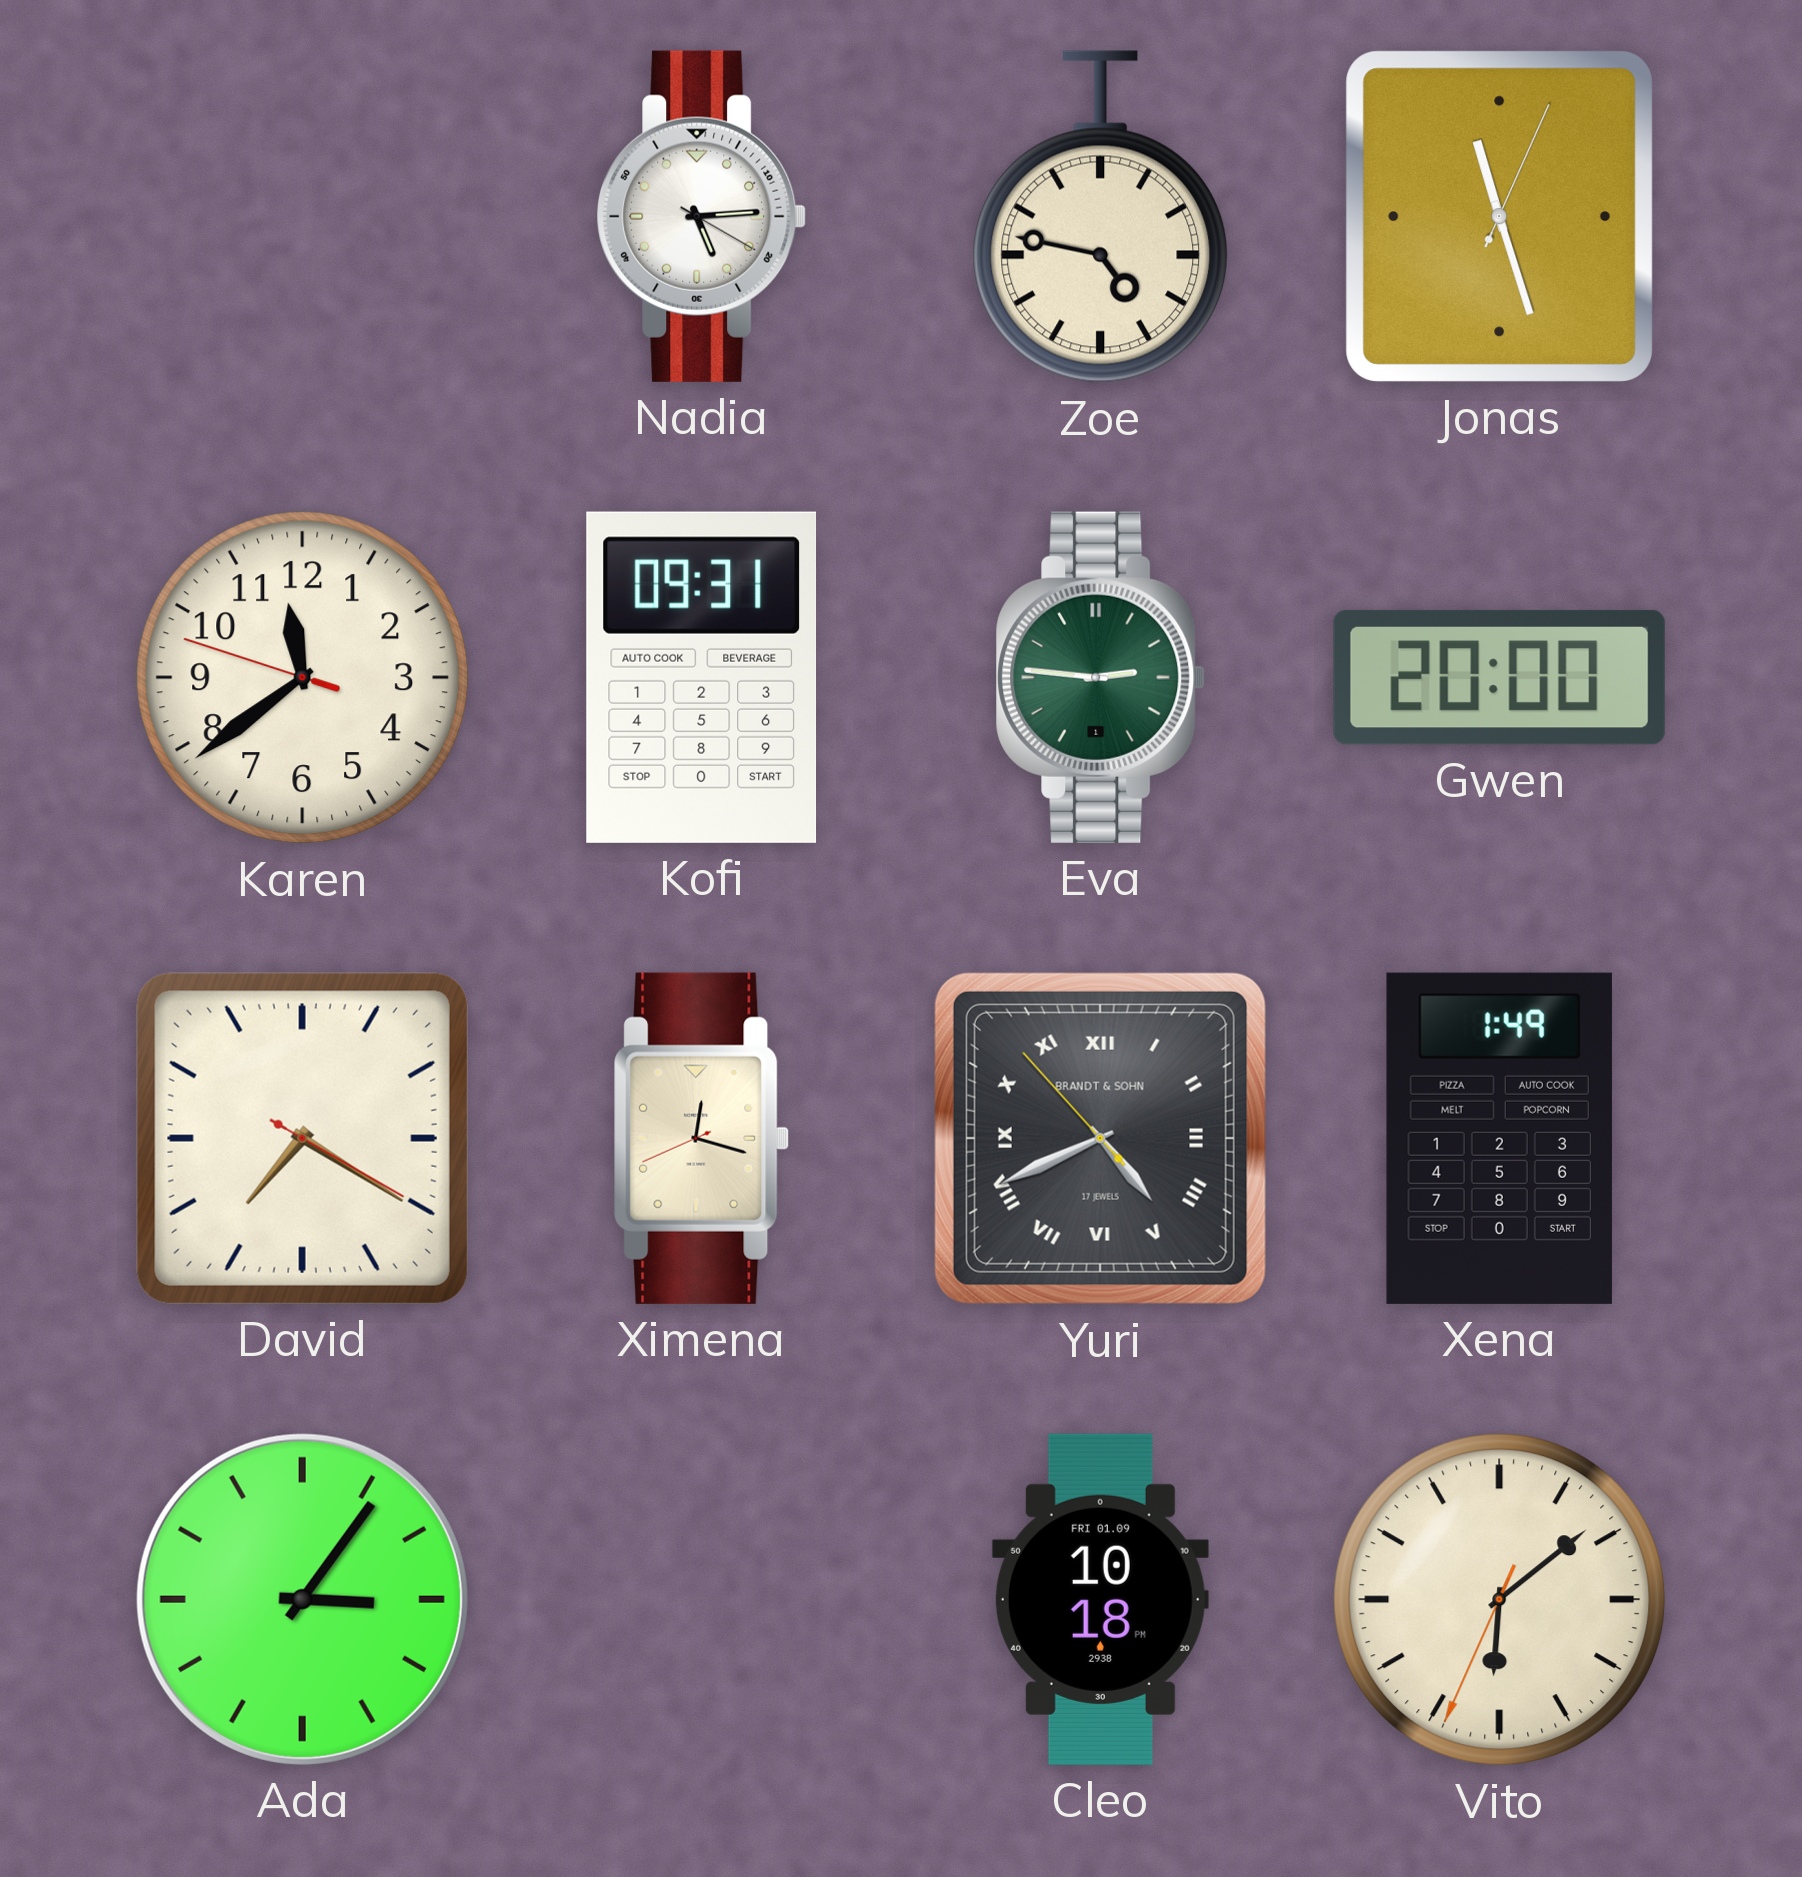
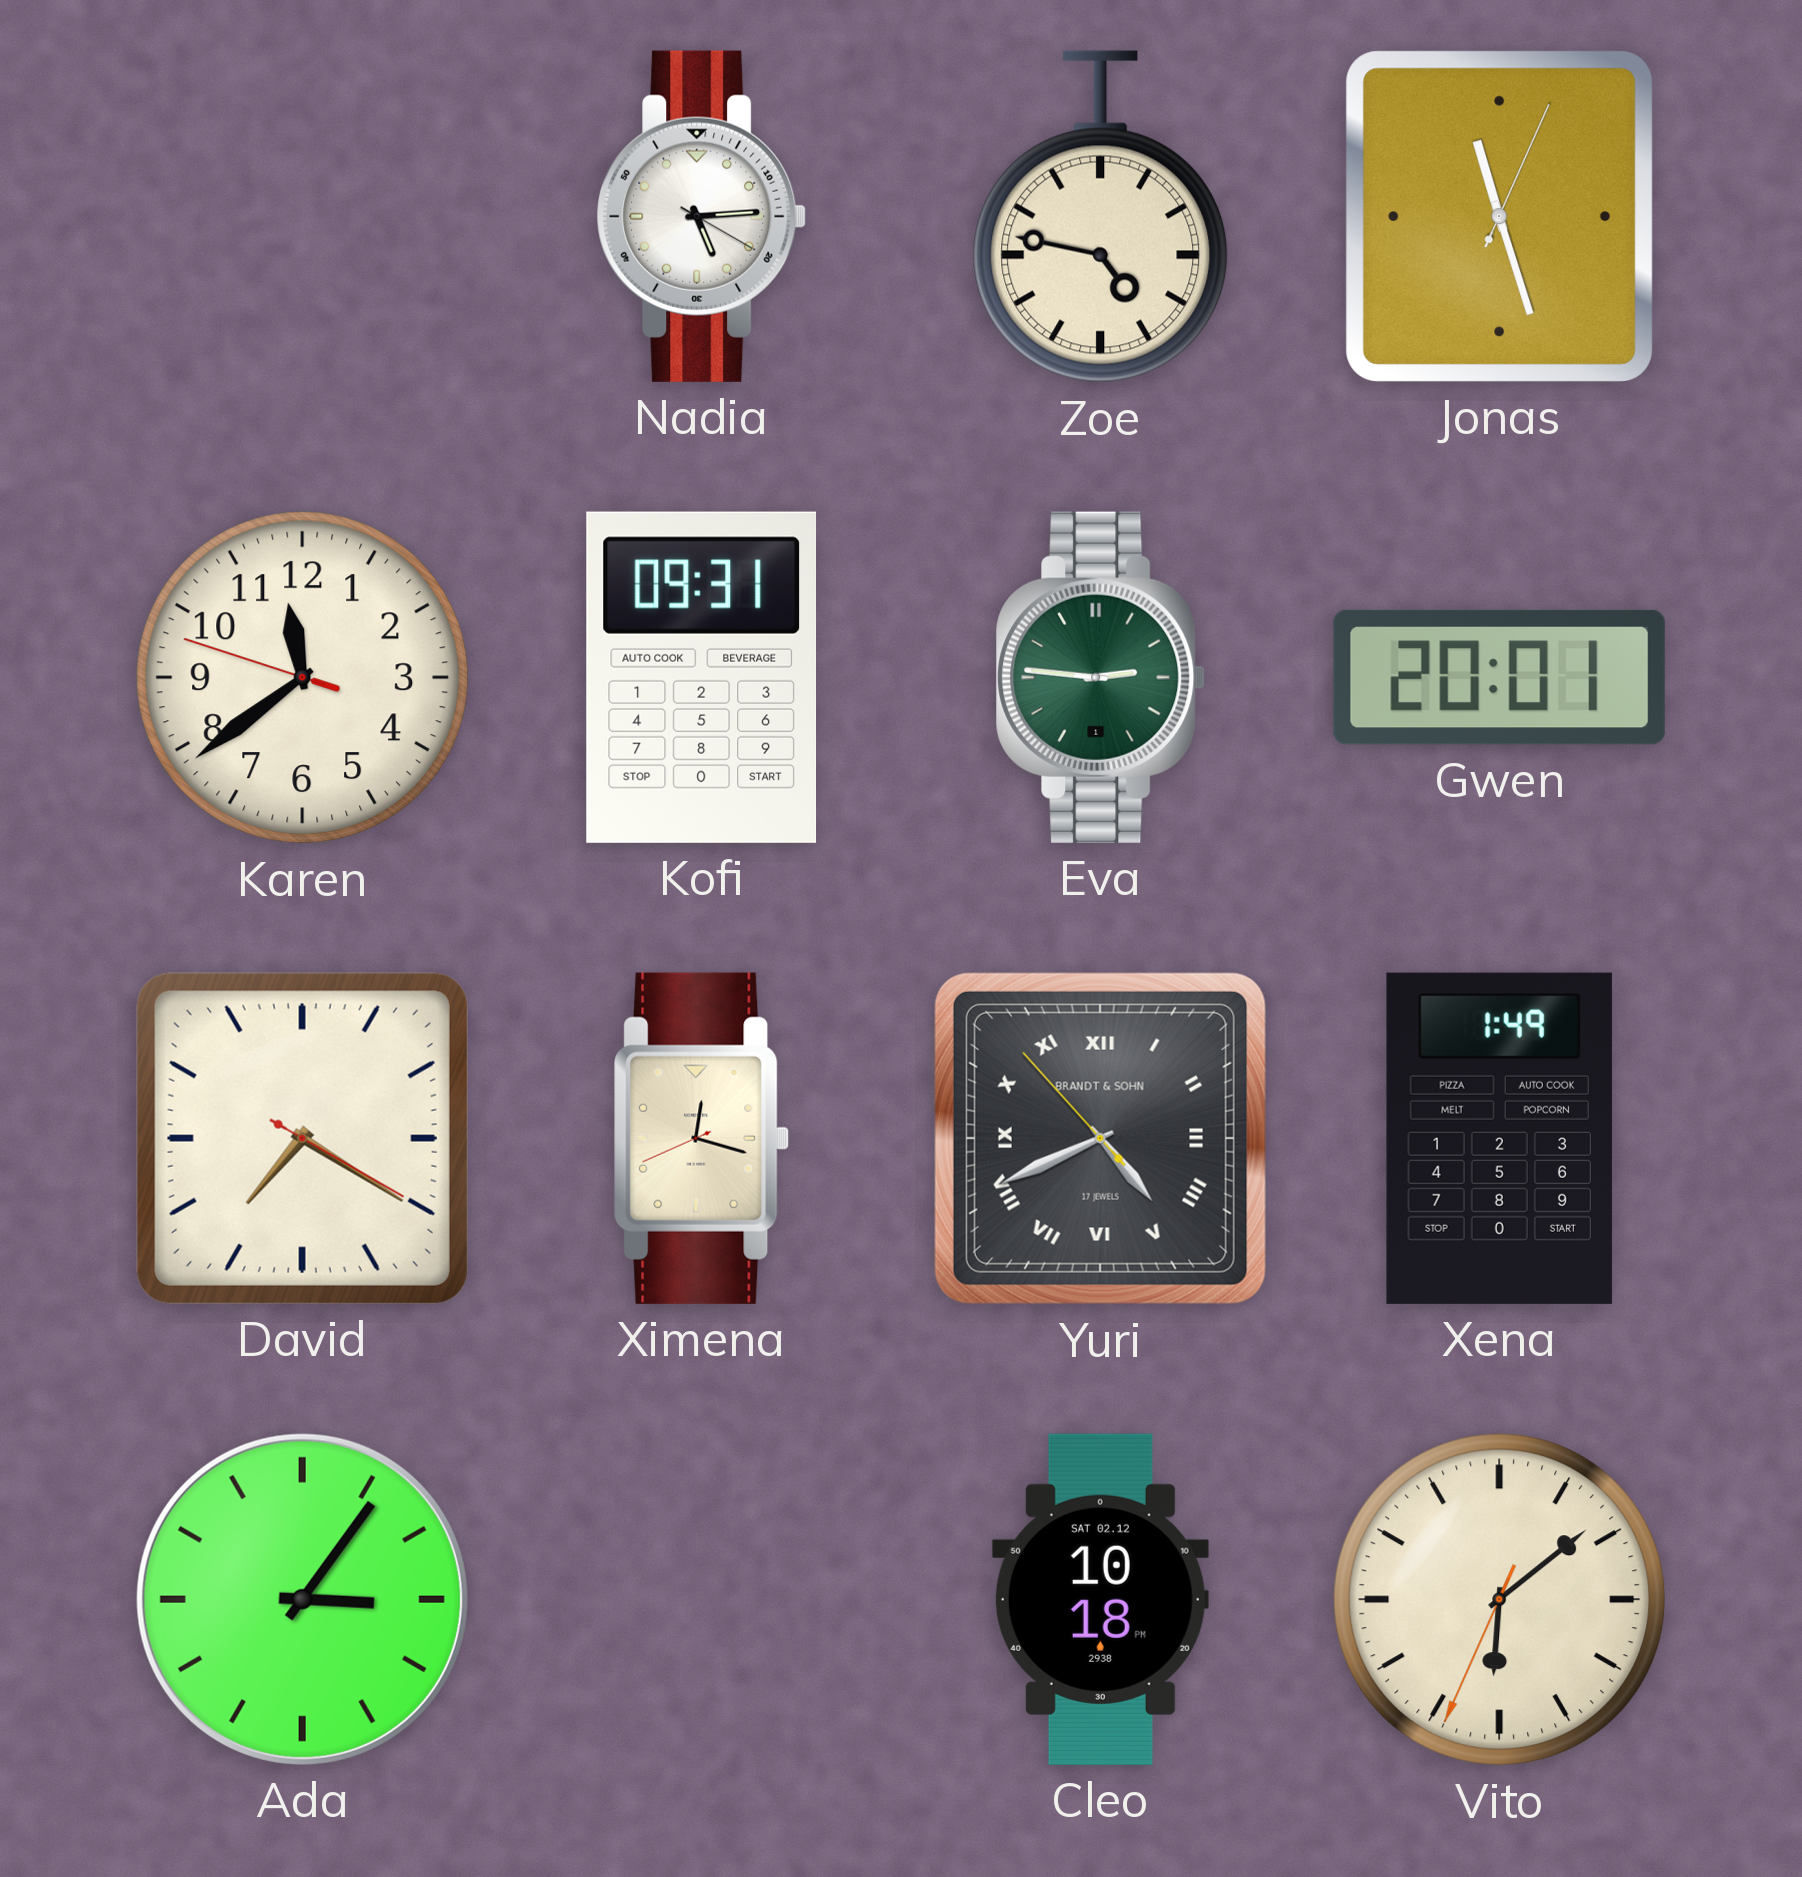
Gwen: 20:00 -> 20:01 (1499, 677)
Cleo date: FRI 01.09 -> SAT 02.12 (1100, 1599)
